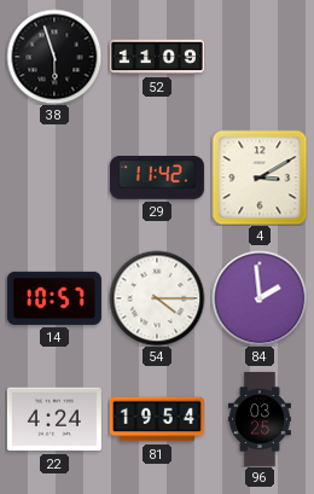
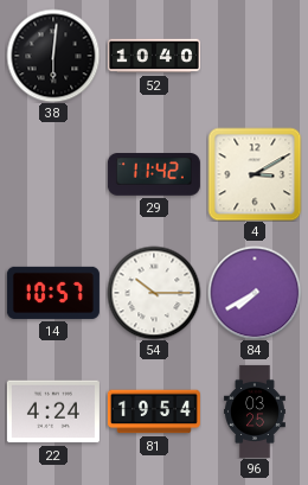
38: 5:57 -> 6:01 (53, 56)
52: 11:09 -> 10:40 (154, 56)
54: 4:15 -> 10:15 (154, 293)
84: 1:59 -> 7:40 (255, 293)
